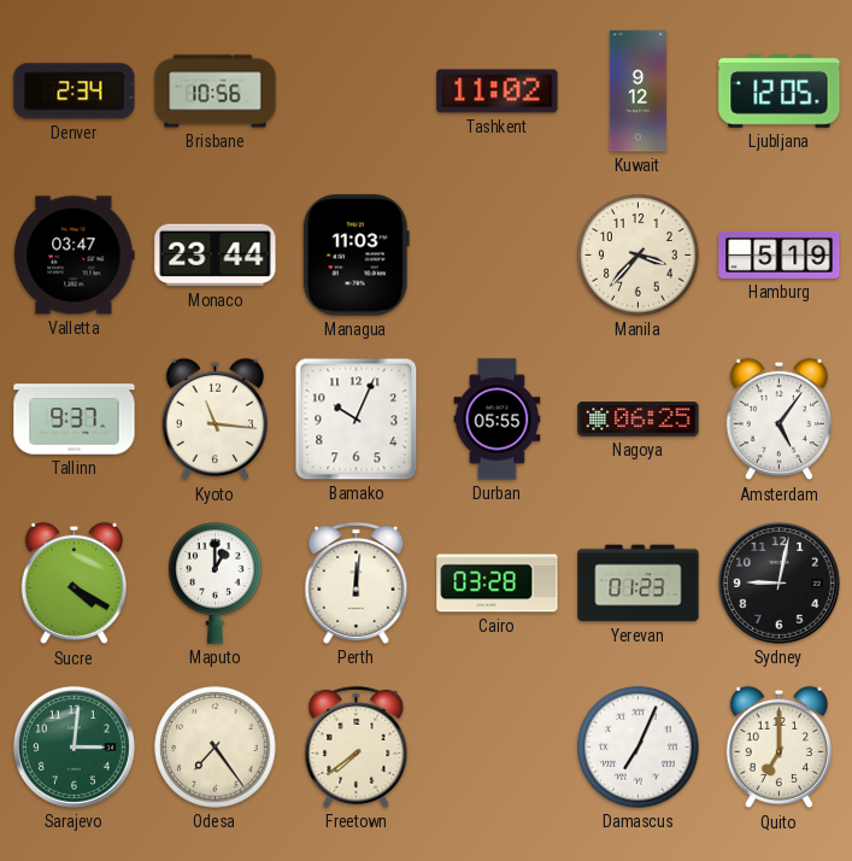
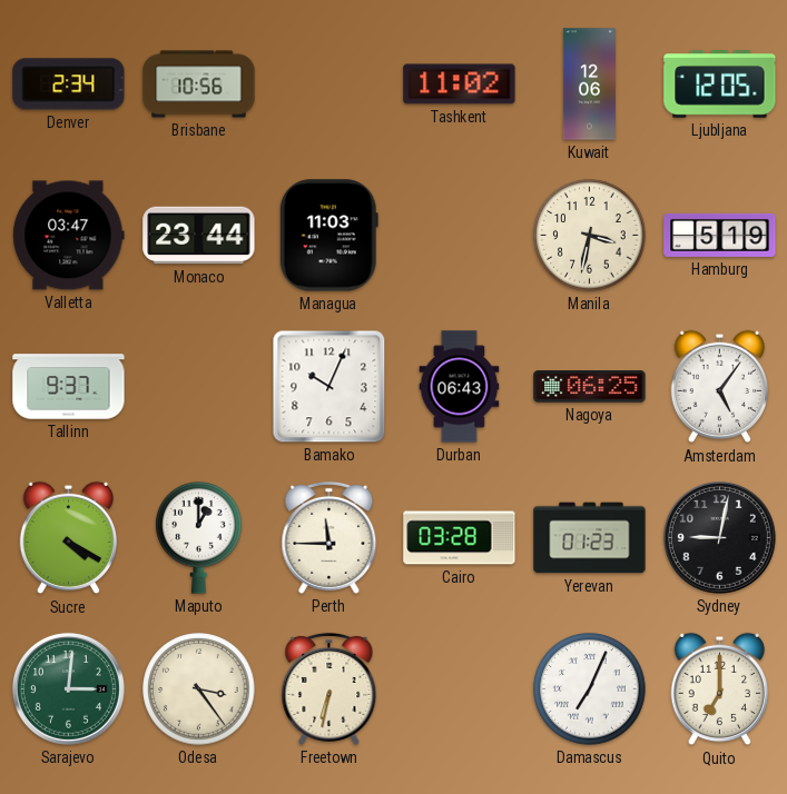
Kuwait: 9:12 -> 12:06 (589, 85)
Manila: 3:37 -> 3:32 (590, 236)
Kyoto: 11:16 -> none (216, 420)
Durban: 05:55 -> 06:43 (460, 387)
Perth: 12:01 -> 11:45 (329, 537)
Odesa: 7:24 -> 3:24 (199, 689)
Freetown: 7:39 -> 6:32 (329, 688)
